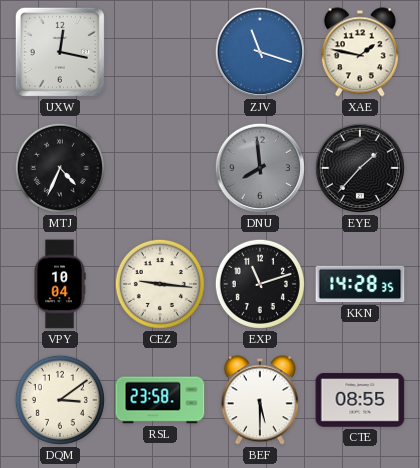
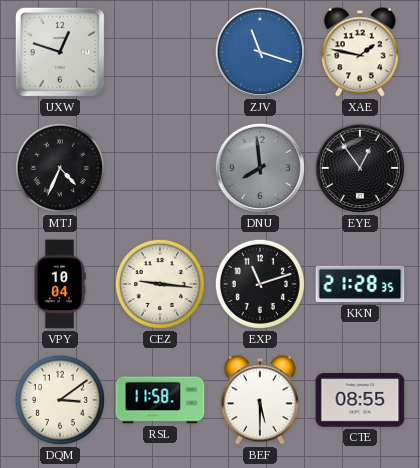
UXW: 12:17 -> 12:48 (60, 52)
EYE: 1:37 -> 12:54 (360, 168)
KKN: 14:28 -> 21:28 (360, 284)
RSL: 23:58 -> 11:58 (160, 400)
